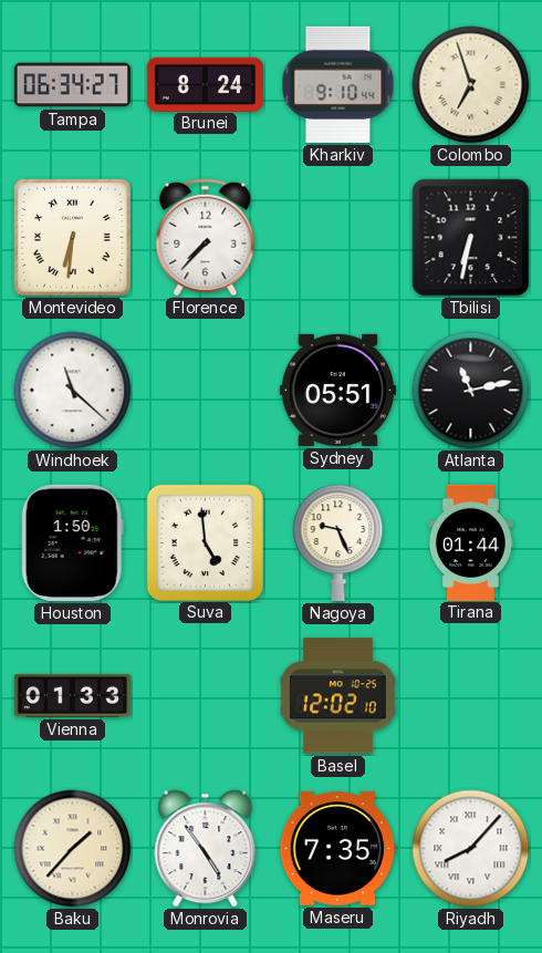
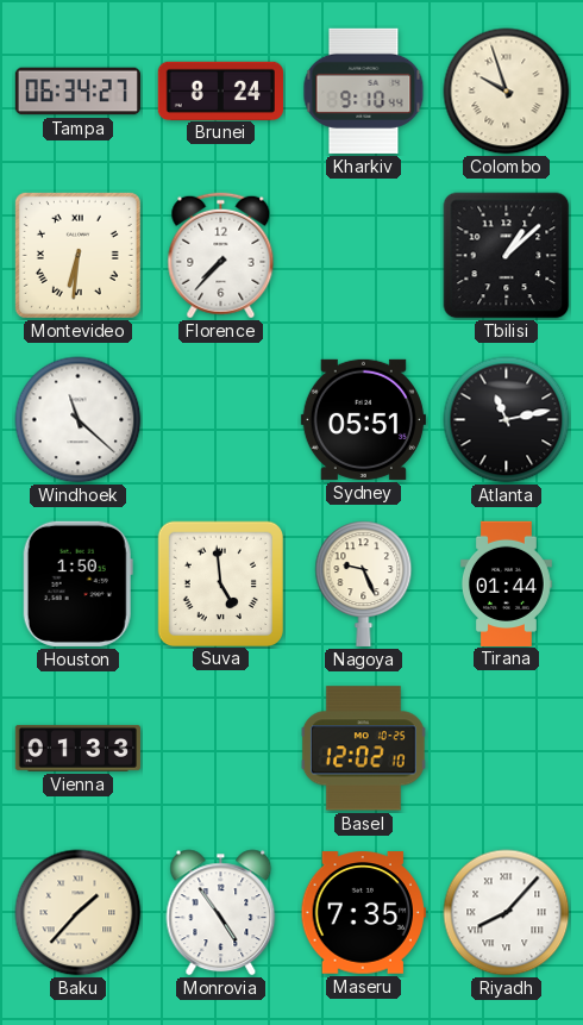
Colombo: 6:57 -> 9:57 (507, 92)
Tbilisi: 6:32 -> 1:08 (507, 256)
